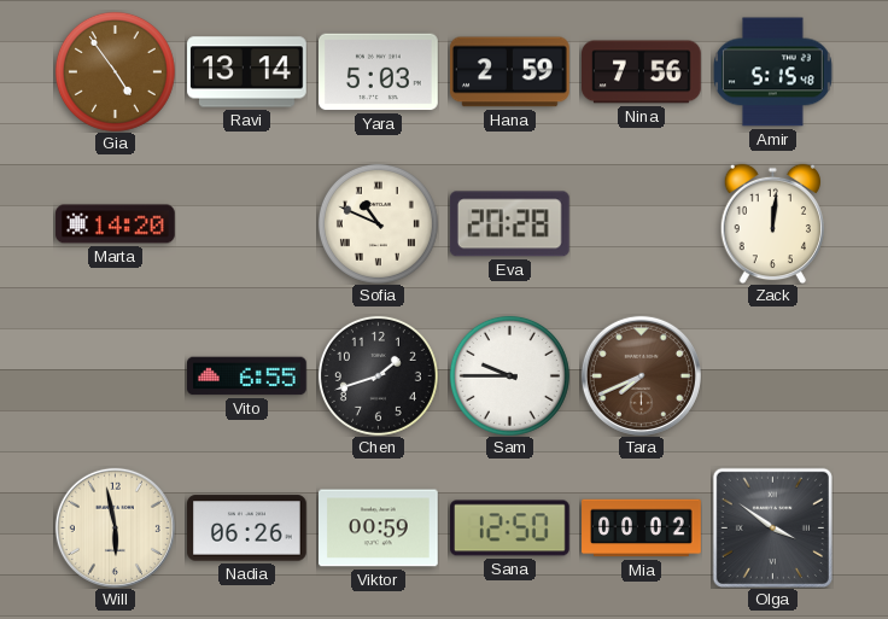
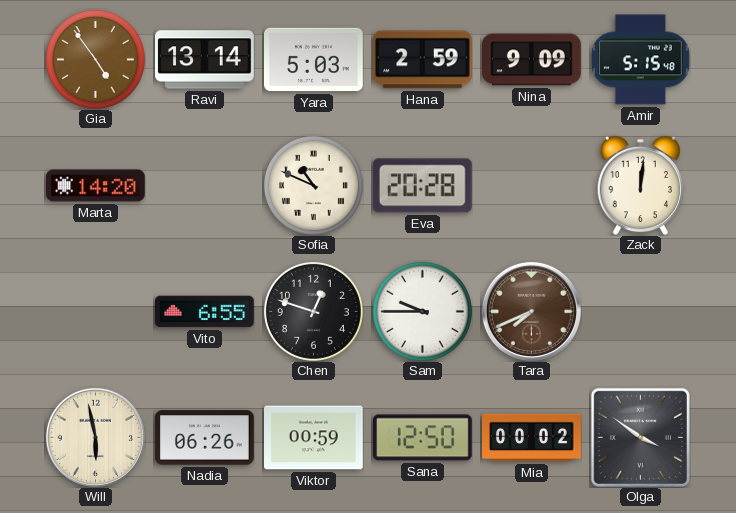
Nina: 7:56 -> 9:09 (532, 60)
Chen: 1:42 -> 12:48 (313, 311)
